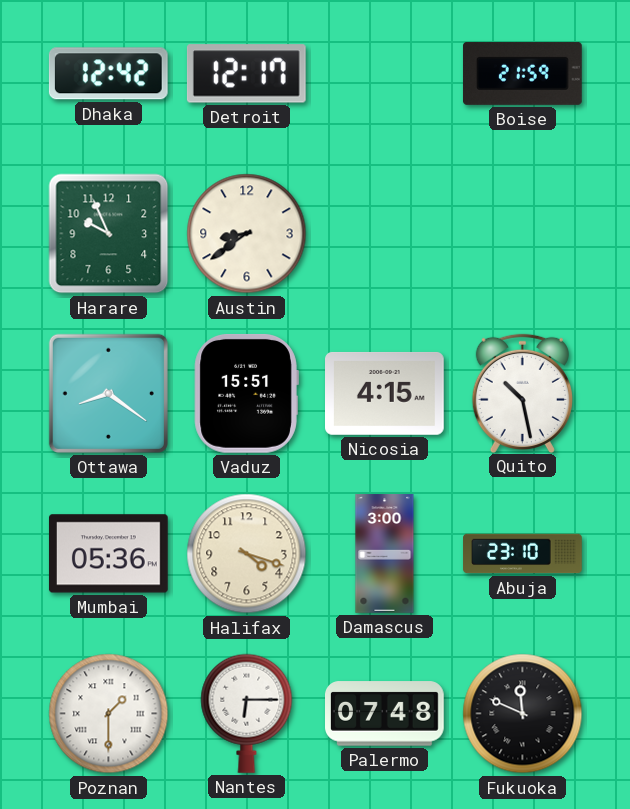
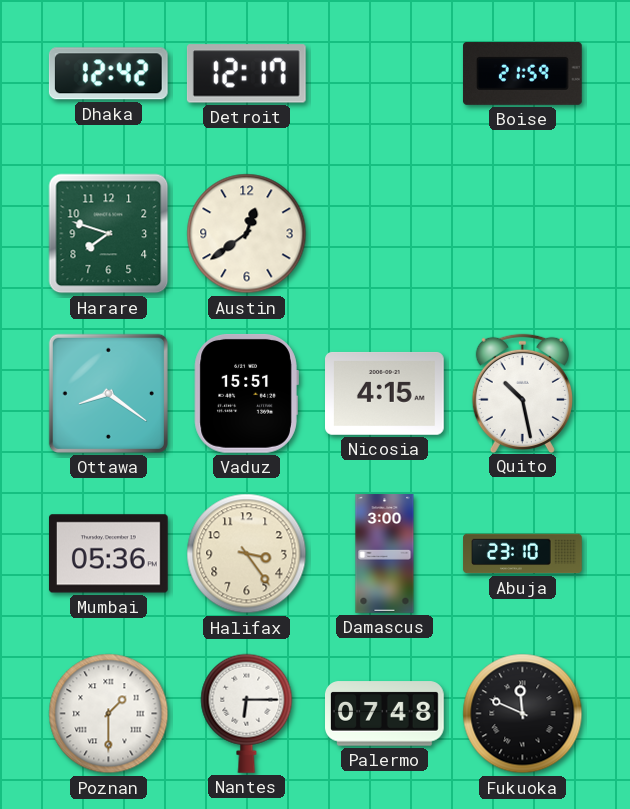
Harare: 9:56 -> 7:48 (109, 234)
Austin: 8:39 -> 12:39 (247, 234)
Halifax: 4:18 -> 3:24 (247, 554)
